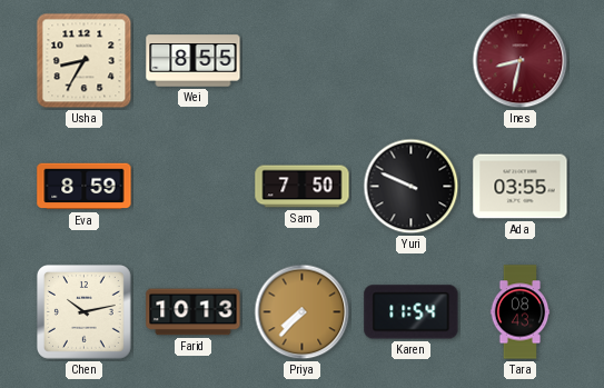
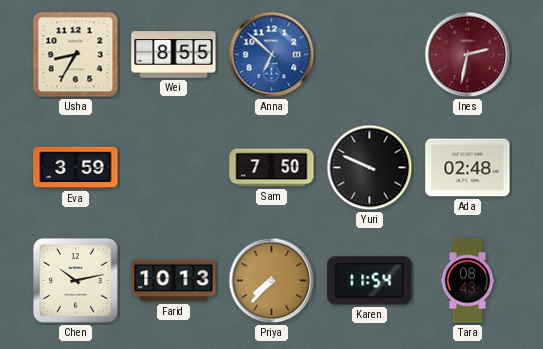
Anna: none -> 6:52 (272, 55)
Ines: 8:32 -> 2:32 (468, 55)
Eva: 8:59 -> 3:59 (76, 168)
Ada: 03:55 -> 02:48 (468, 168)
